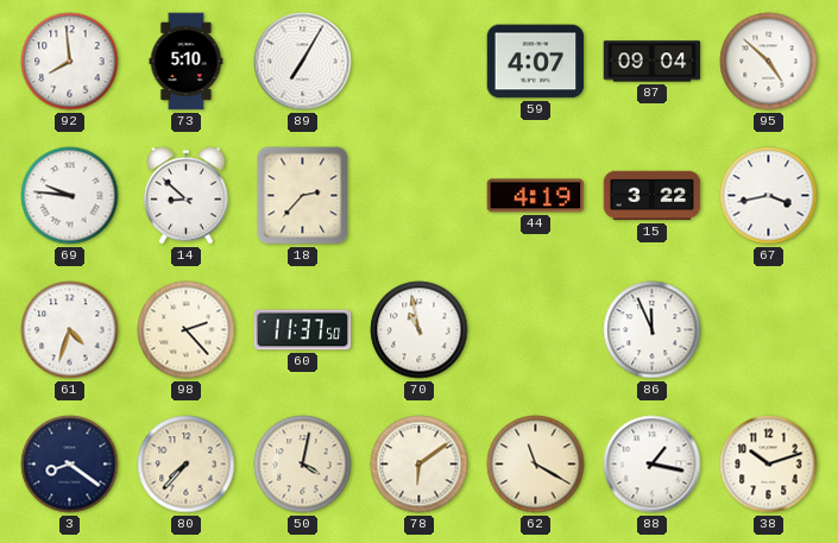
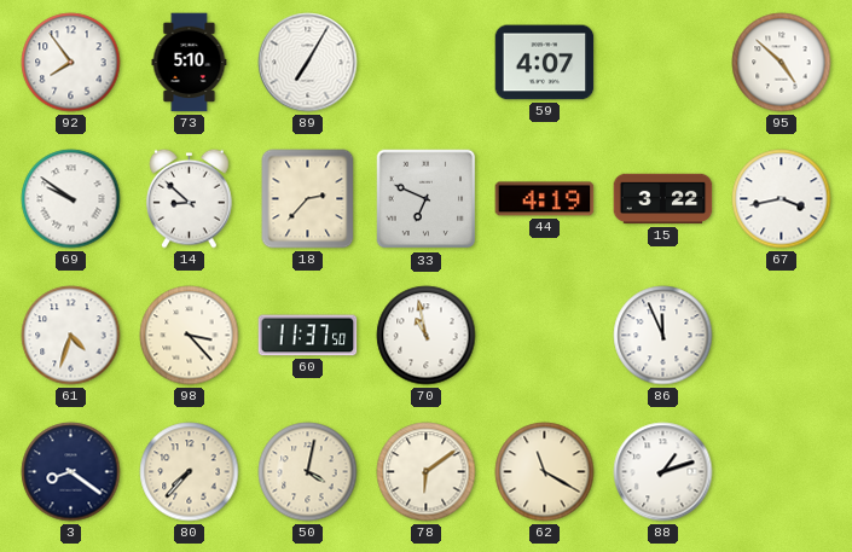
92: 7:59 -> 7:54 (71, 63)
87: 09:04 -> none (653, 62)
69: 9:46 -> 9:51 (71, 199)
33: none -> 6:49 (427, 199)
98: 2:23 -> 3:23 (190, 336)
88: 1:17 -> 1:12 (663, 472)
38: 10:12 -> none (769, 465)
